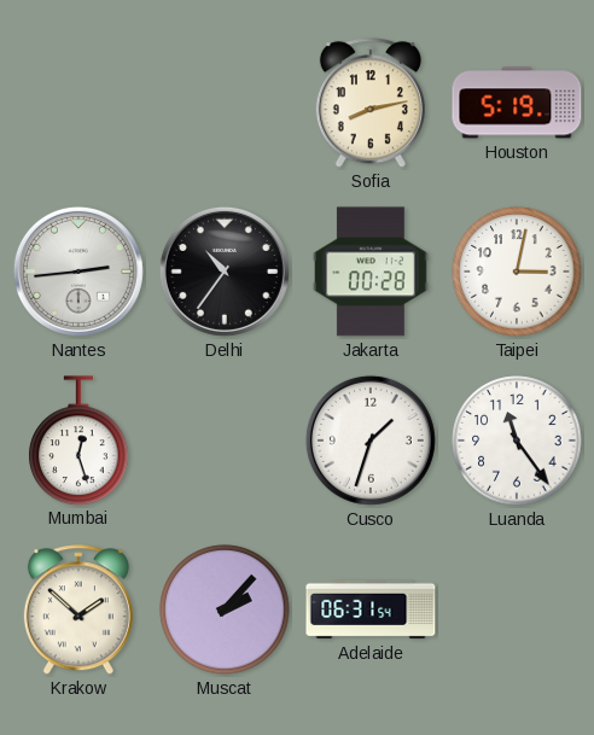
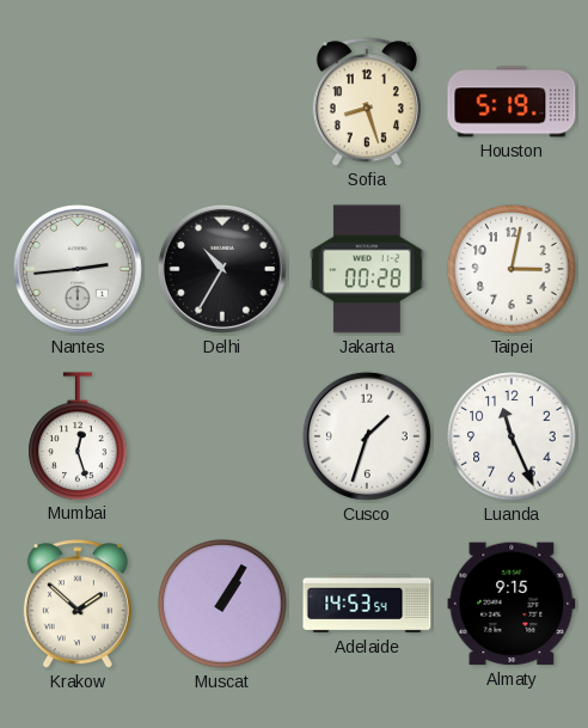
Sofia: 8:13 -> 8:27 (367, 103)
Delhi: 10:36 -> 10:35 (222, 269)
Luanda: 11:24 -> 11:26 (512, 436)
Muscat: 2:07 -> 1:05 (222, 604)
Adelaide: 06:31 -> 14:53 (367, 604)
Almaty: none -> 9:15 (512, 604)
